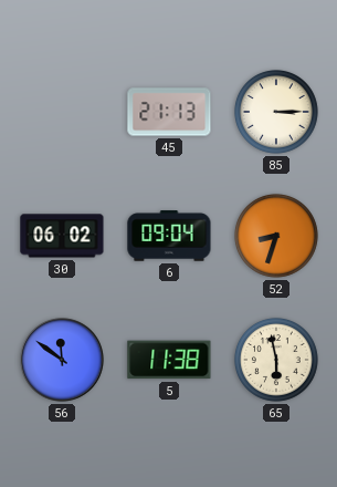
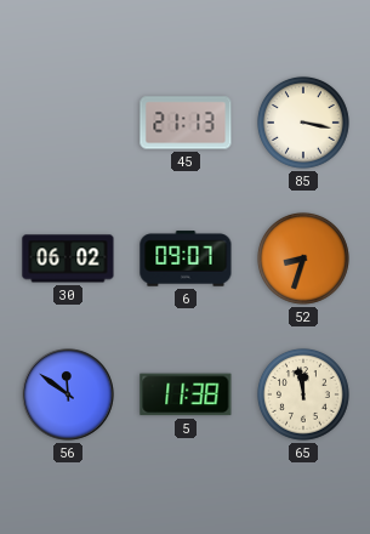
85: 3:15 -> 3:17 (303, 123)
6: 09:04 -> 09:07 (186, 259)
65: 5:58 -> 11:58 (303, 394)
